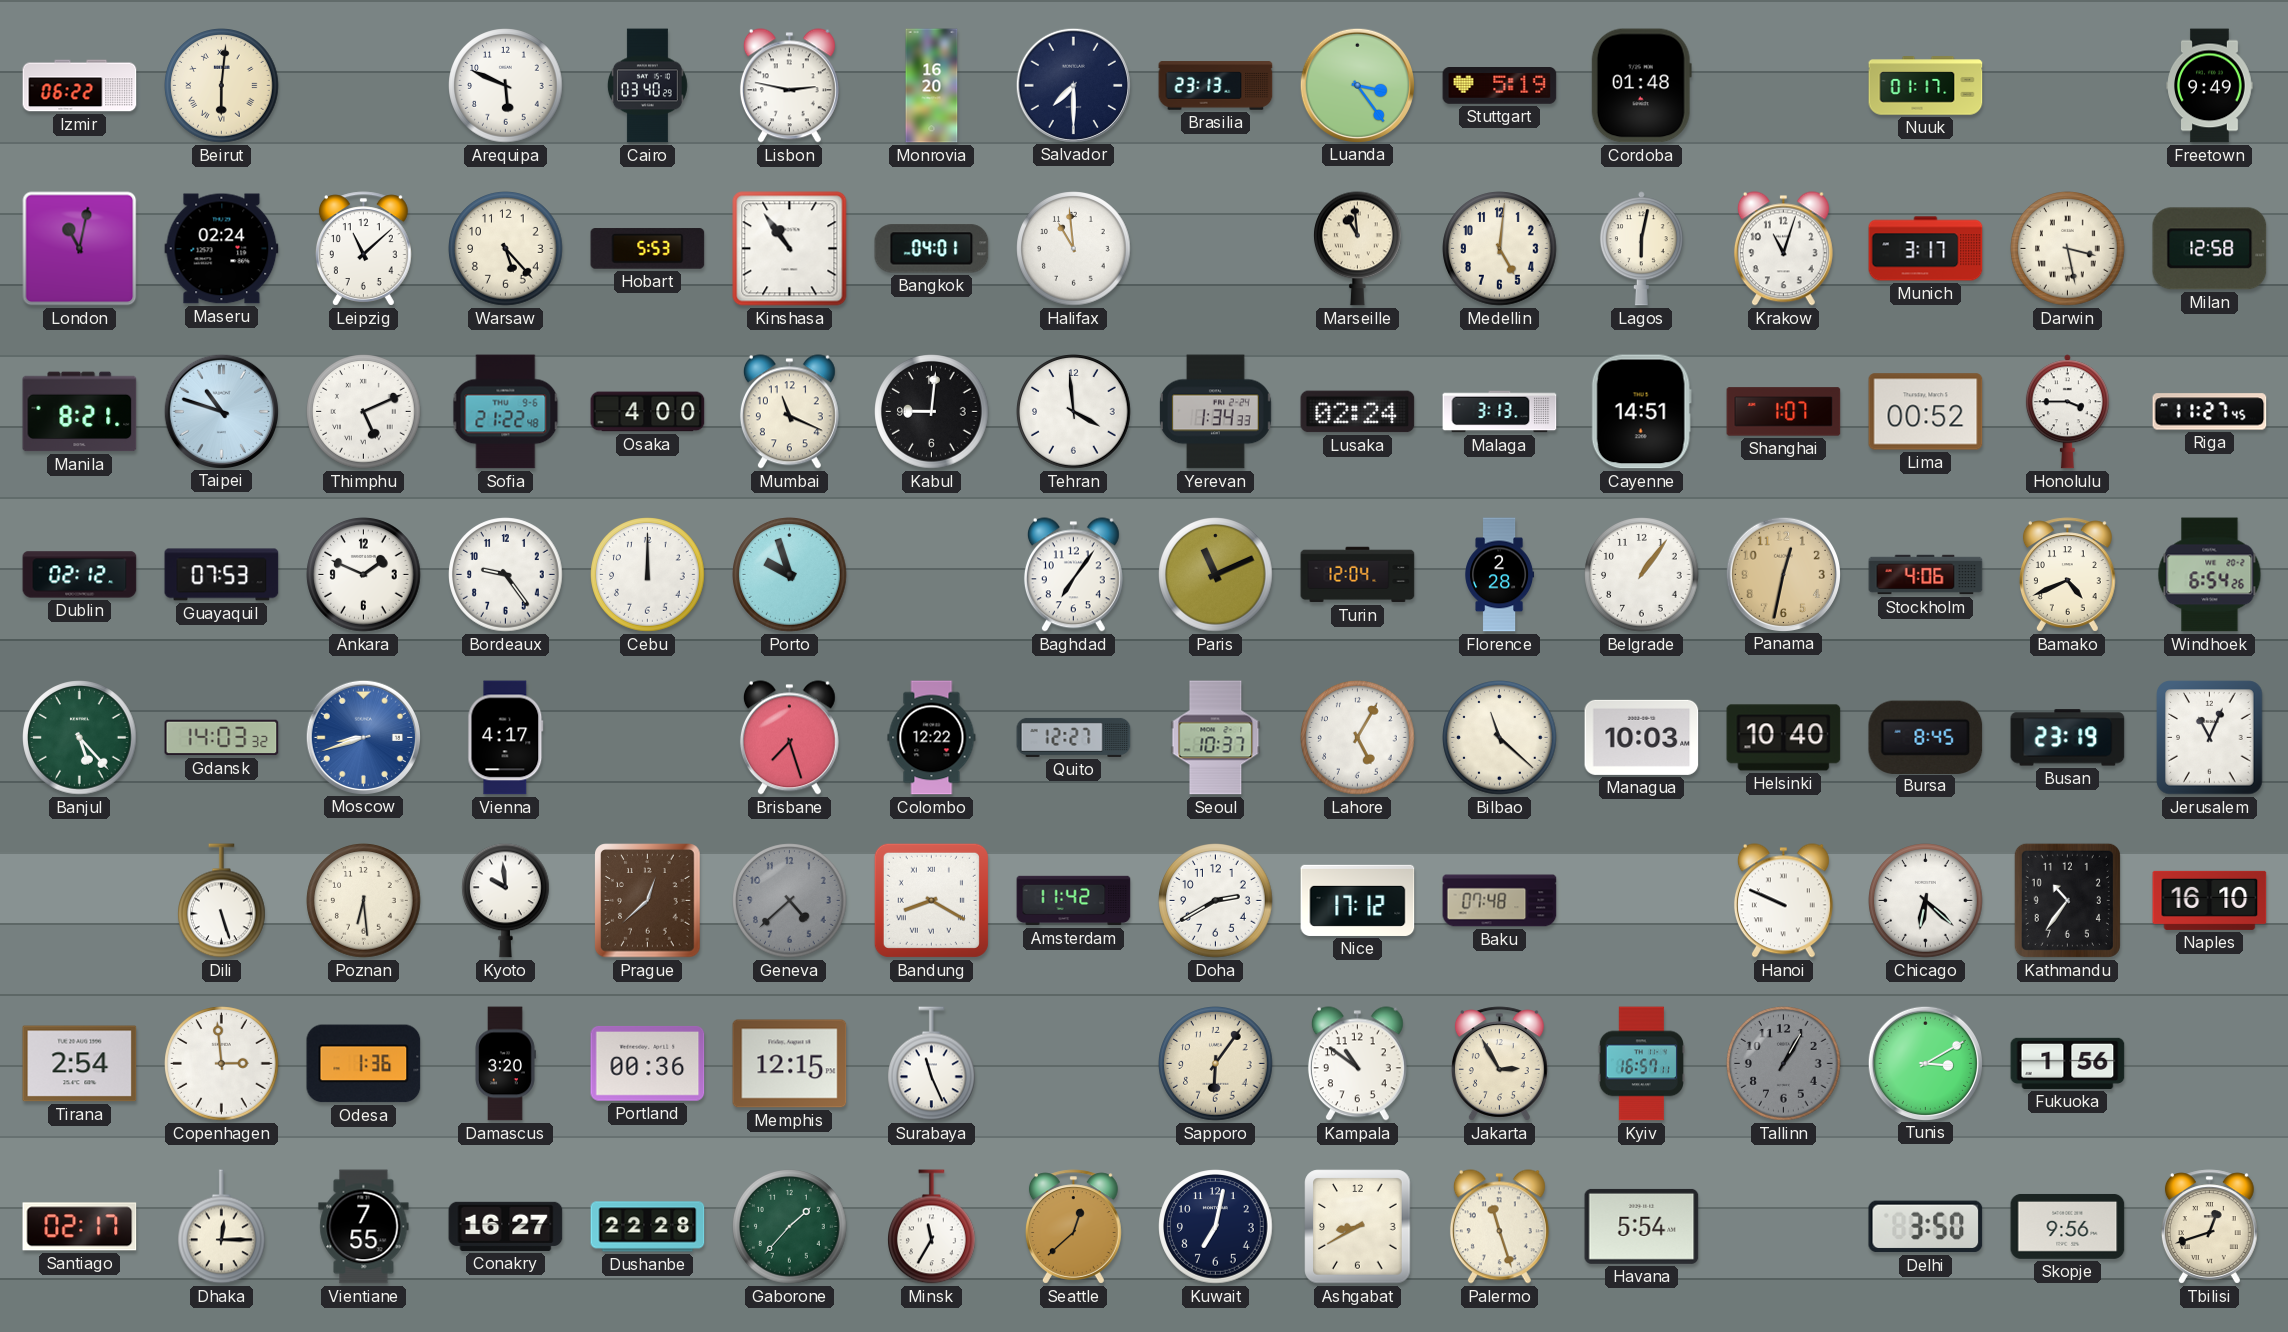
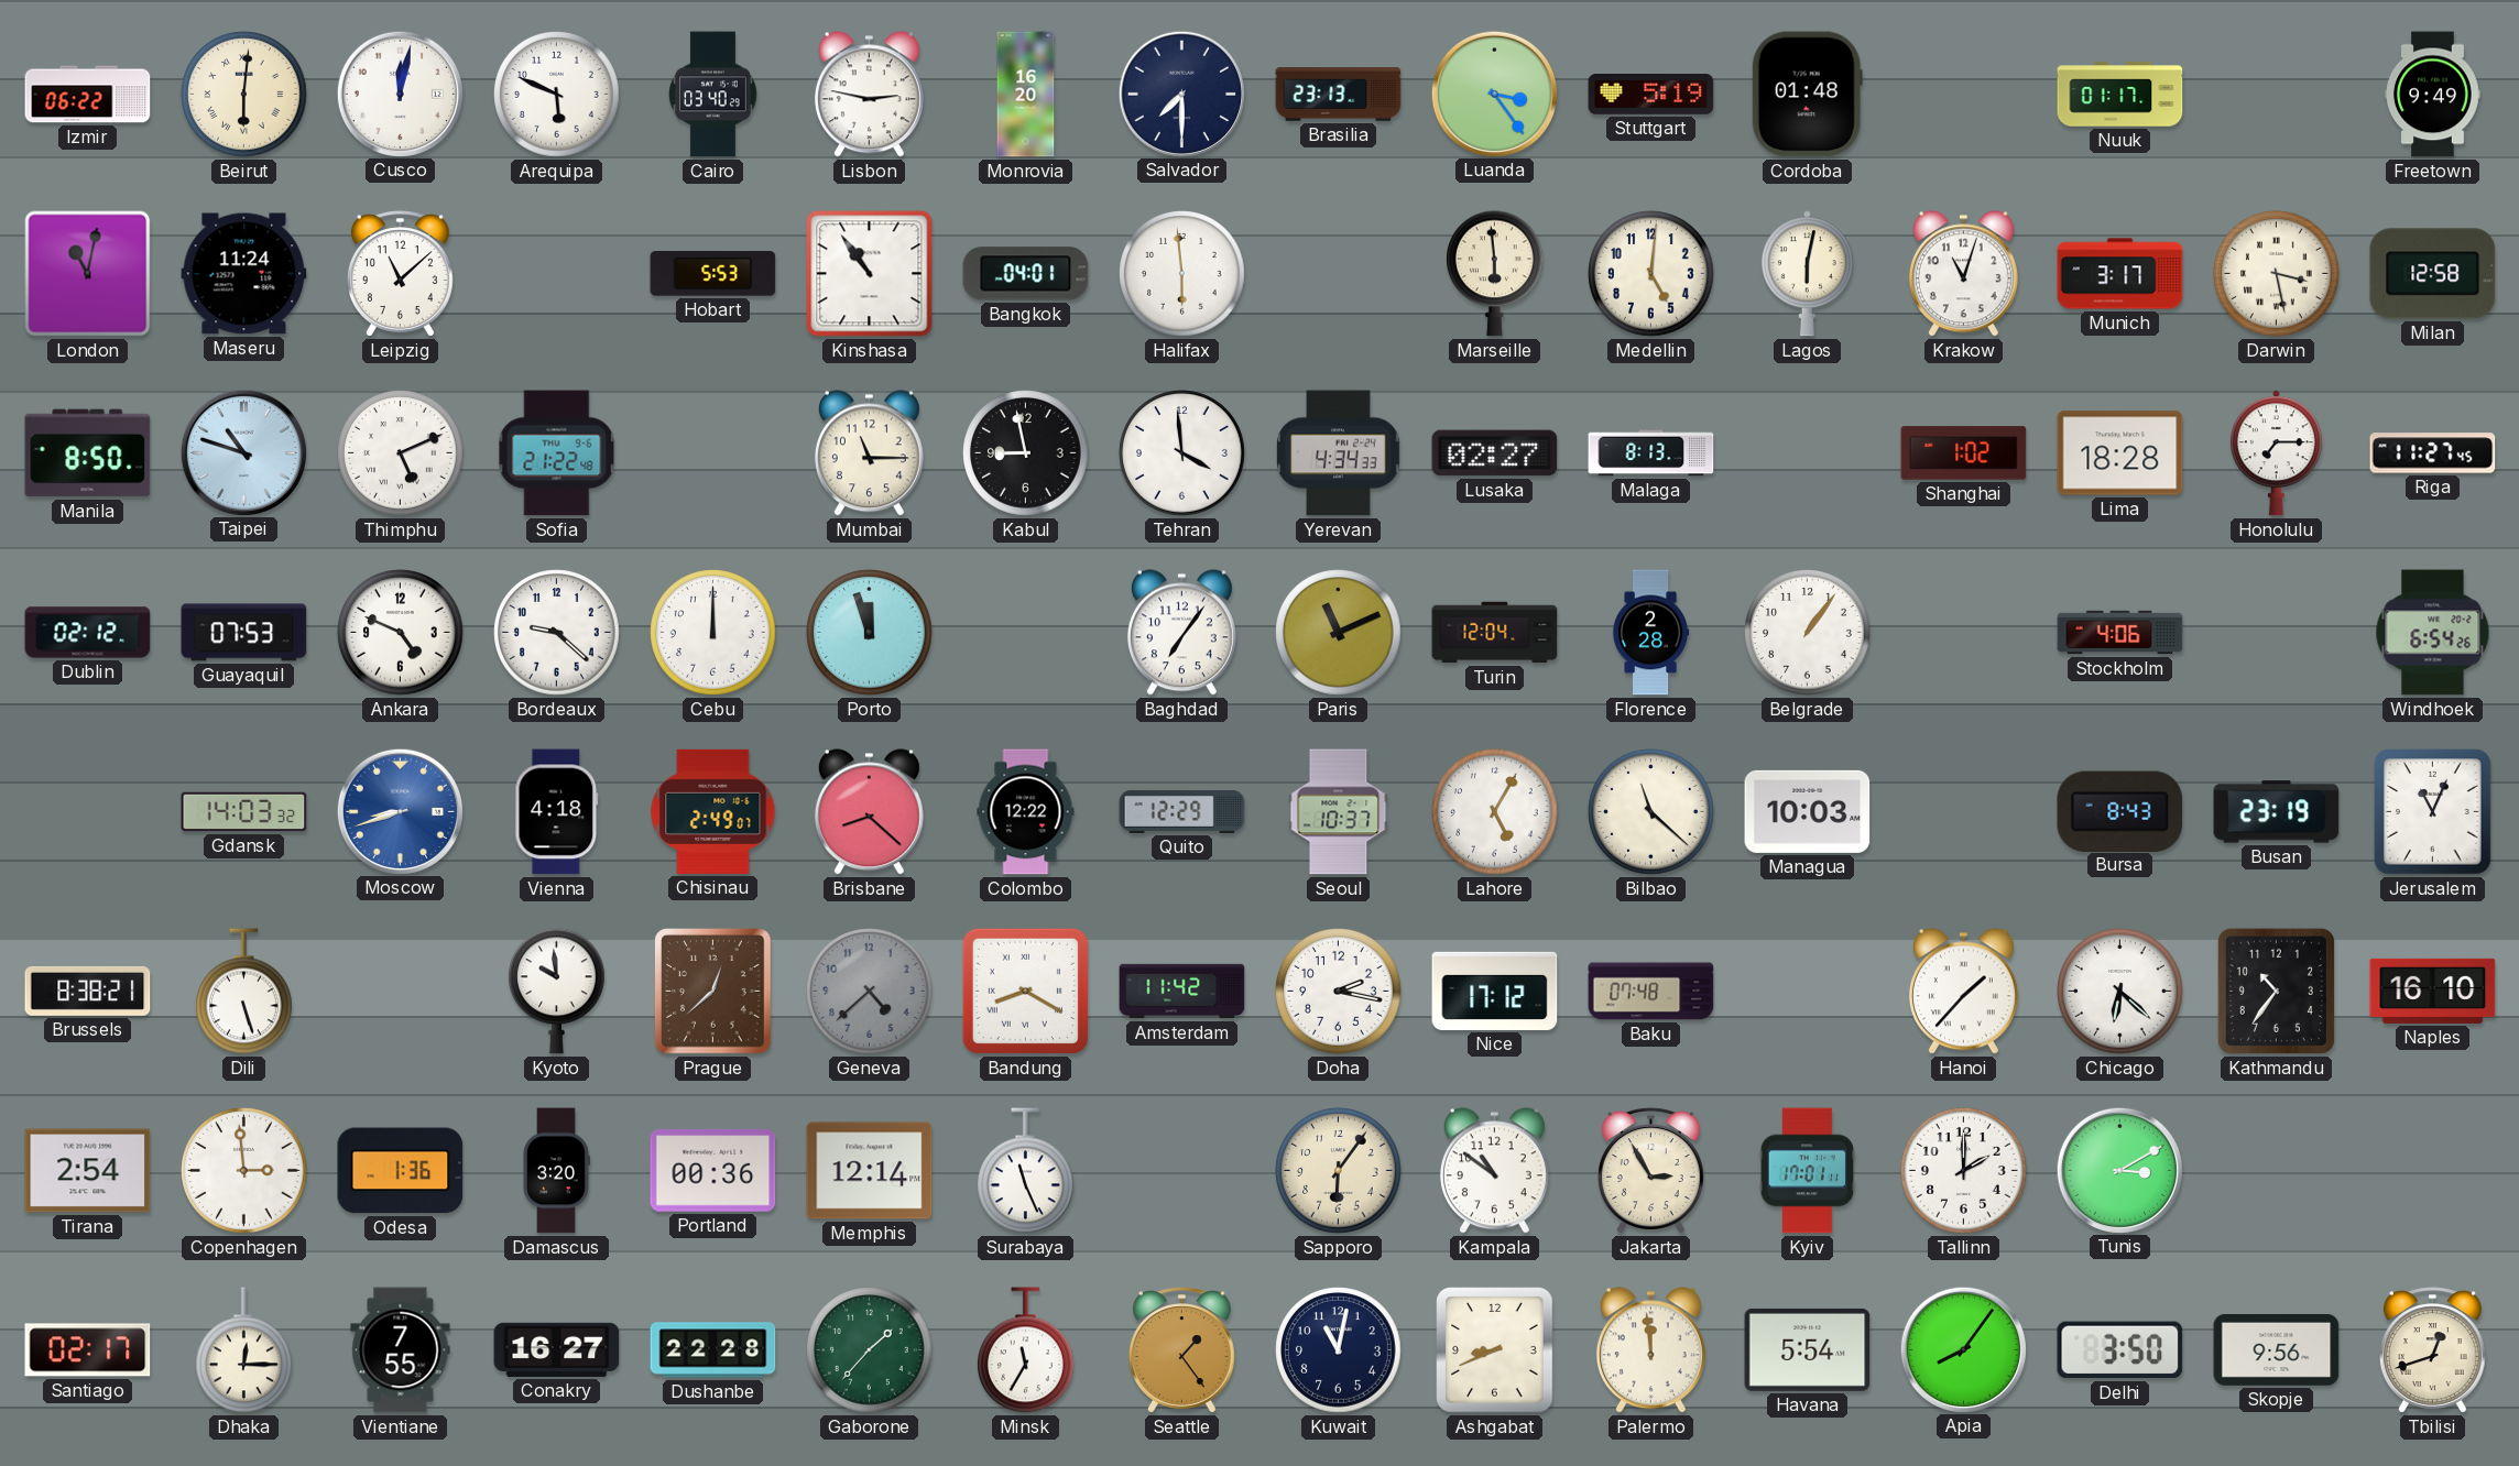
Cusco: none -> 12:02 (400, 94)
Maseru: 02:24 -> 11:24 (244, 274)
Warsaw: 5:23 -> none (506, 249)
Halifax: 10:59 -> 5:59 (1182, 274)
Marseille: 10:59 -> 5:59 (1495, 274)
Manila: 8:21 -> 8:50 (88, 453)
Osaka: 4:00 -> none (648, 412)
Mumbai: 11:19 -> 11:15 (869, 453)
Kabul: 9:01 -> 8:58 (1026, 453)
Yerevan: 1:34 -> 4:34 (1339, 453)
Lusaka: 02:24 -> 02:27 (1495, 453)
Malaga: 3:13 -> 8:13 (1651, 453)
Cayenne: 14:51 -> none (1641, 412)
Shanghai: 1:07 -> 1:02 (1964, 453)
Lima: 00:52 -> 18:28 (2120, 453)
Honolulu: 3:45 -> 7:15 (2276, 453)
Ankara: 1:49 -> 4:49 (401, 633)
Bordeaux: 9:24 -> 9:22 (557, 633)
Porto: 9:57 -> 11:57 (870, 633)
Panama: 12:32 -> none (1783, 574)
Bamako: 4:41 -> none (2067, 575)
Banjul: 5:23 -> none (80, 738)
Vienna: 4:17 -> 4:18 (557, 812)
Chisinau: none -> 2:49 (713, 811)
Brisbane: 7:27 -> 8:22 (869, 812)
Quito: 12:27 -> 12:29 (1182, 811)
Helsinki: 10:40 -> none (1784, 738)
Bursa: 8:45 -> 8:43 (2120, 811)
Brussels: none -> 8:38 (88, 991)
Poznan: 6:29 -> none (364, 901)
Doha: 2:40 -> 2:17 (1339, 992)
Hanoi: 9:49 -> 1:37 (1963, 992)
Memphis: 12:15 -> 12:14 (870, 1171)
Kyiv: 16:57 -> 17:01 (1807, 1171)
Tallinn: 1:05 -> 2:00 (1964, 1171)
Tallinn dial: grey -> white (1964, 1171)
Fukuoka: 1:56 -> none (2068, 1063)
Seattle: 12:38 -> 1:24 (1181, 1350)
Kuwait: 7:02 -> 11:02 (1339, 1350)
Ashgabat: 8:40 -> 8:41 (1495, 1350)
Palermo: 11:27 -> 11:59 (1650, 1350)
Apia: none -> 8:06 (1963, 1349)
